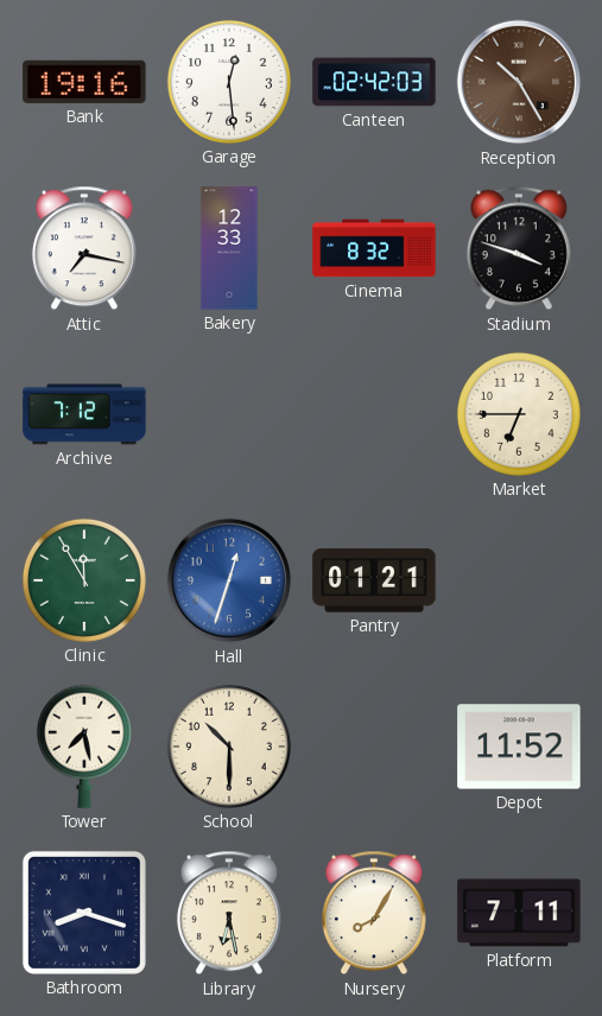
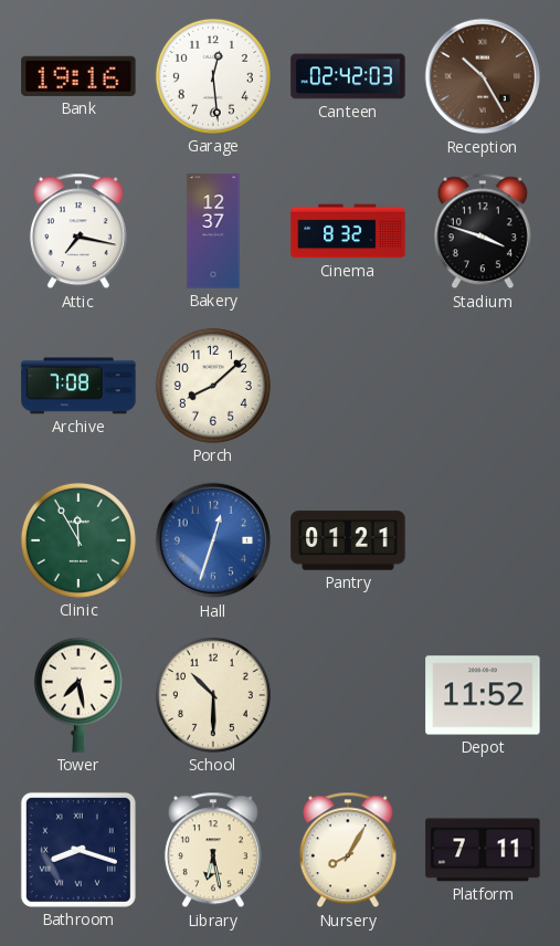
Bakery: 12:33 -> 12:37 (213, 231)
Archive: 7:12 -> 7:08 (78, 386)
Porch: none -> 8:08 (213, 386)
Market: 6:45 -> none (519, 414)
